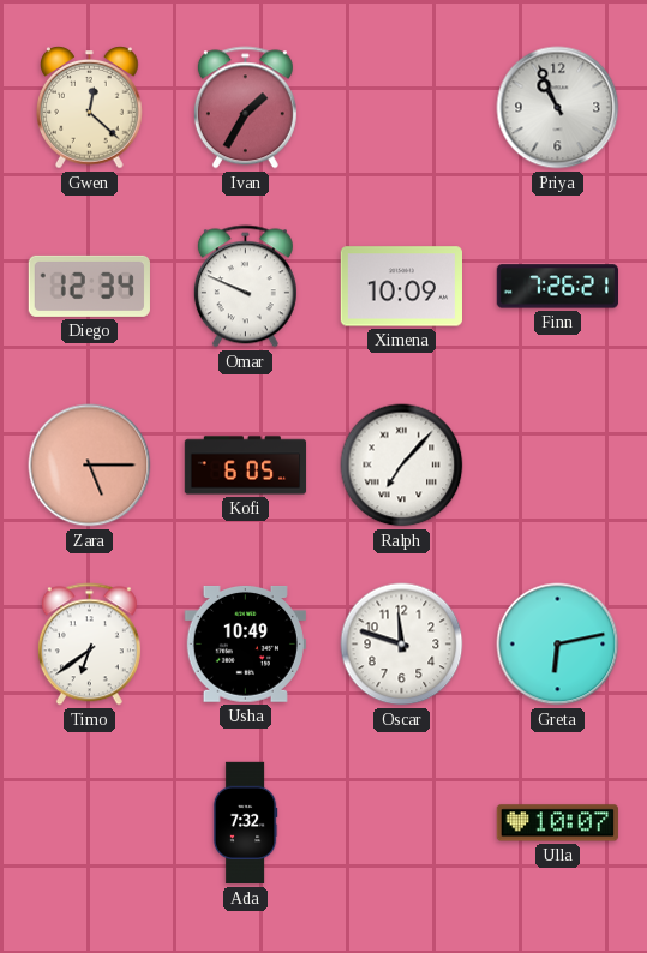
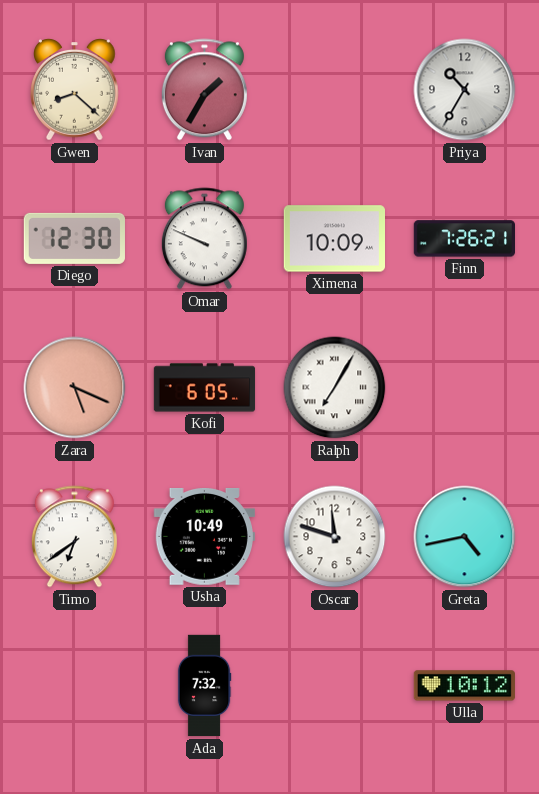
Gwen: 12:22 -> 8:22 (75, 90)
Priya: 10:56 -> 10:35 (465, 90)
Diego: 12:34 -> 12:30 (74, 238)
Zara: 5:15 -> 5:19 (75, 388)
Ralph: 7:07 -> 7:05 (335, 388)
Greta: 6:13 -> 4:43 (465, 537)
Ulla: 10:07 -> 10:12 (464, 686)
